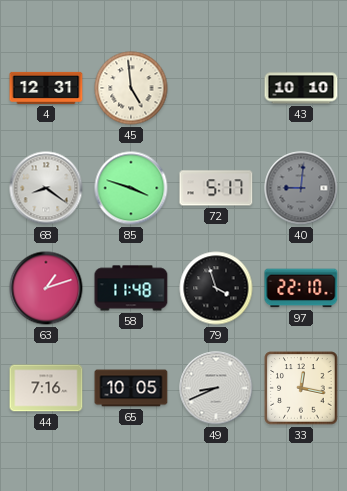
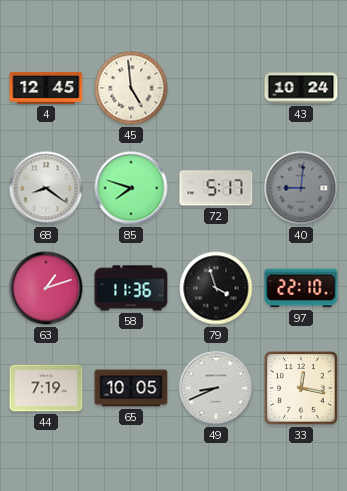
4: 12:31 -> 12:45 (46, 88)
43: 10:10 -> 10:24 (301, 88)
85: 3:48 -> 7:48 (131, 188)
58: 11:48 -> 11:36 (131, 288)
44: 7:16 -> 7:19 (46, 388)
